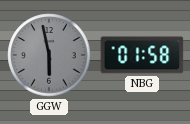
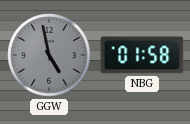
GGW: 5:58 -> 4:58 (49, 55)
